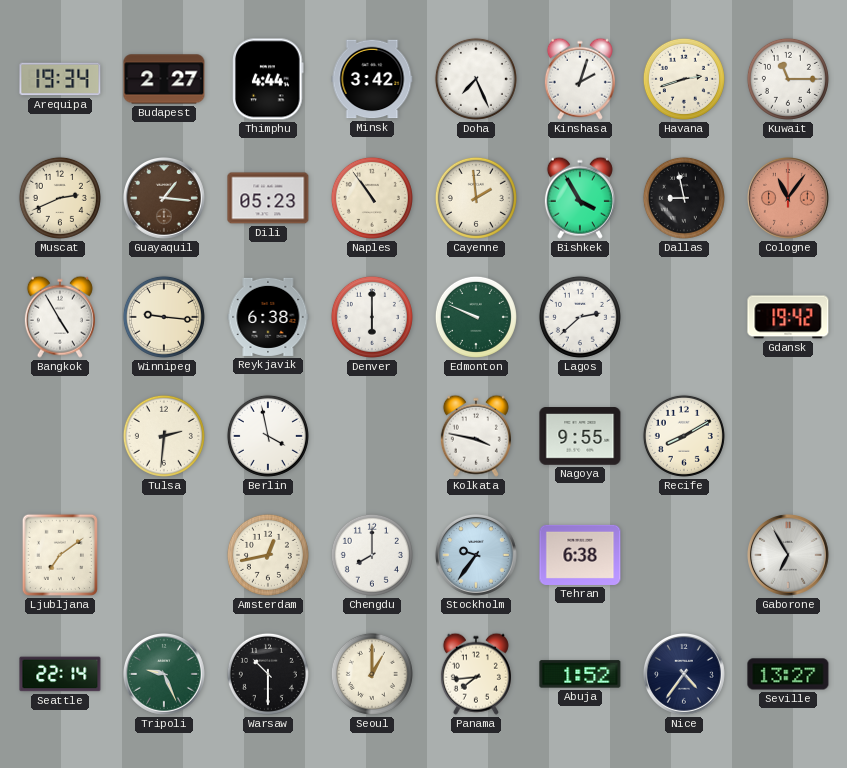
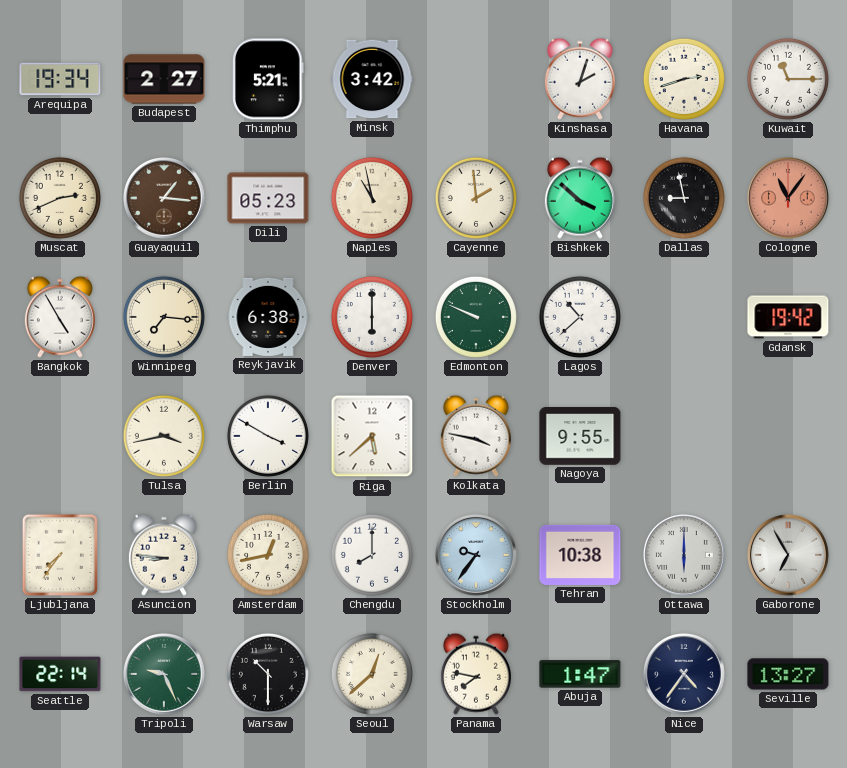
Thimphu: 4:44 -> 5:21 (268, 79)
Doha: 7:26 -> none (476, 79)
Naples: 10:54 -> 10:58 (372, 198)
Bishkek: 3:55 -> 3:52 (580, 198)
Winnipeg: 9:16 -> 7:16 (164, 317)
Lagos: 2:38 -> 10:38 (580, 317)
Tulsa: 2:31 -> 3:43 (164, 436)
Berlin: 3:58 -> 3:50 (268, 436)
Riga: none -> 5:38 (372, 436)
Recife: 8:10 -> none (684, 436)
Ljubljana: 7:09 -> 7:36 (60, 555)
Asuncion: none -> 8:46 (164, 555)
Tehran: 6:38 -> 10:38 (580, 555)
Ottawa: none -> 6:00 (685, 556)
Seoul: 1:00 -> 12:38 (372, 674)
Panama: 7:44 -> 7:47 (476, 674)
Abuja: 1:52 -> 1:47 (580, 674)
